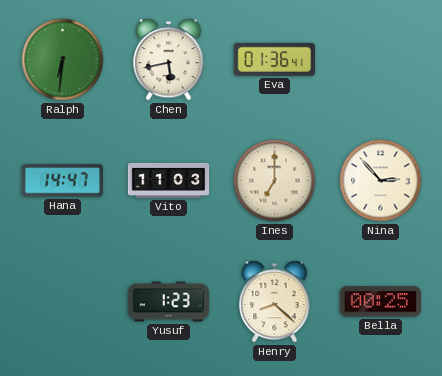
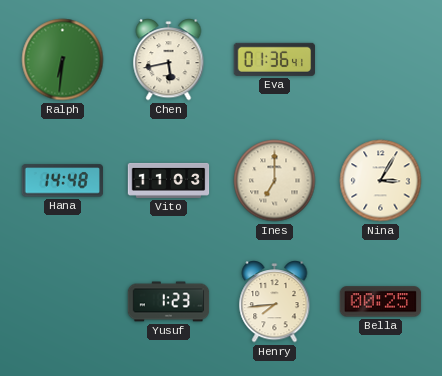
Hana: 14:47 -> 14:48 (62, 181)
Nina: 2:53 -> 3:05 (381, 181)
Henry: 8:22 -> 7:44 (275, 302)
